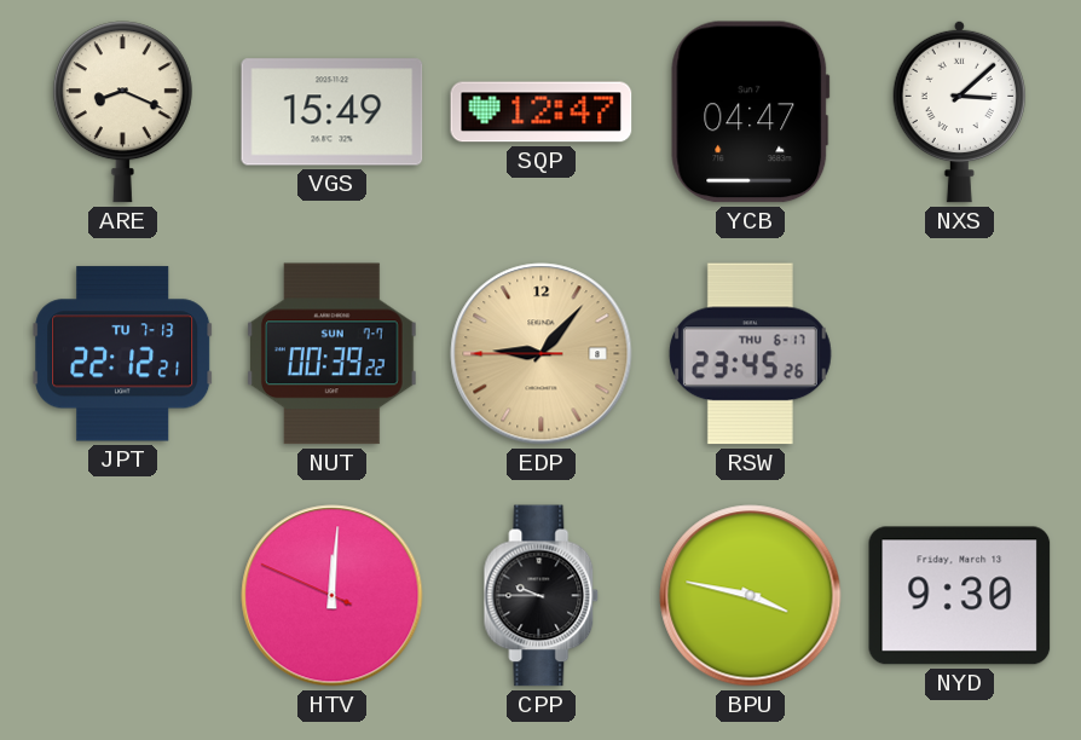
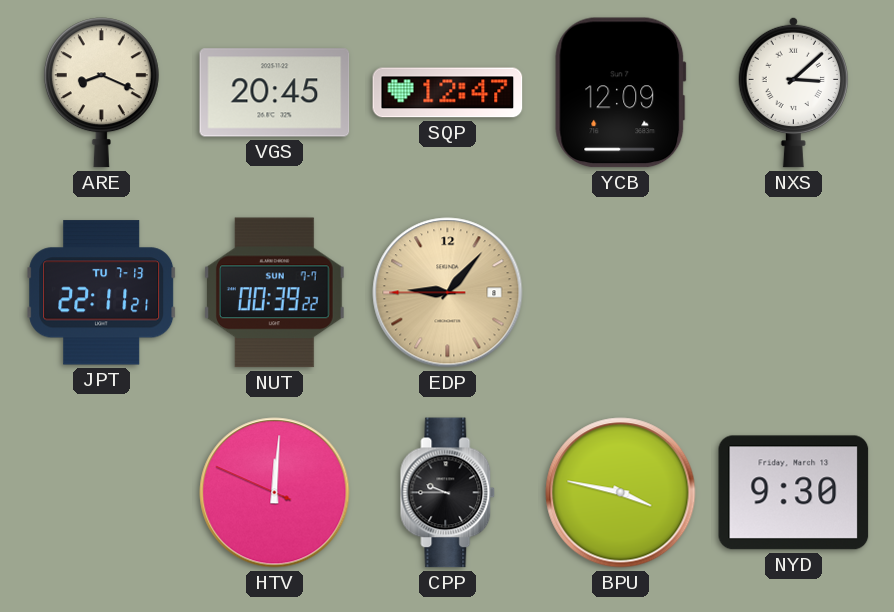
VGS: 15:49 -> 20:45 (275, 93)
YCB: 04:47 -> 12:09 (621, 93)
JPT: 22:12 -> 22:11 (102, 293)
RSW: 23:45 -> none (750, 354)
